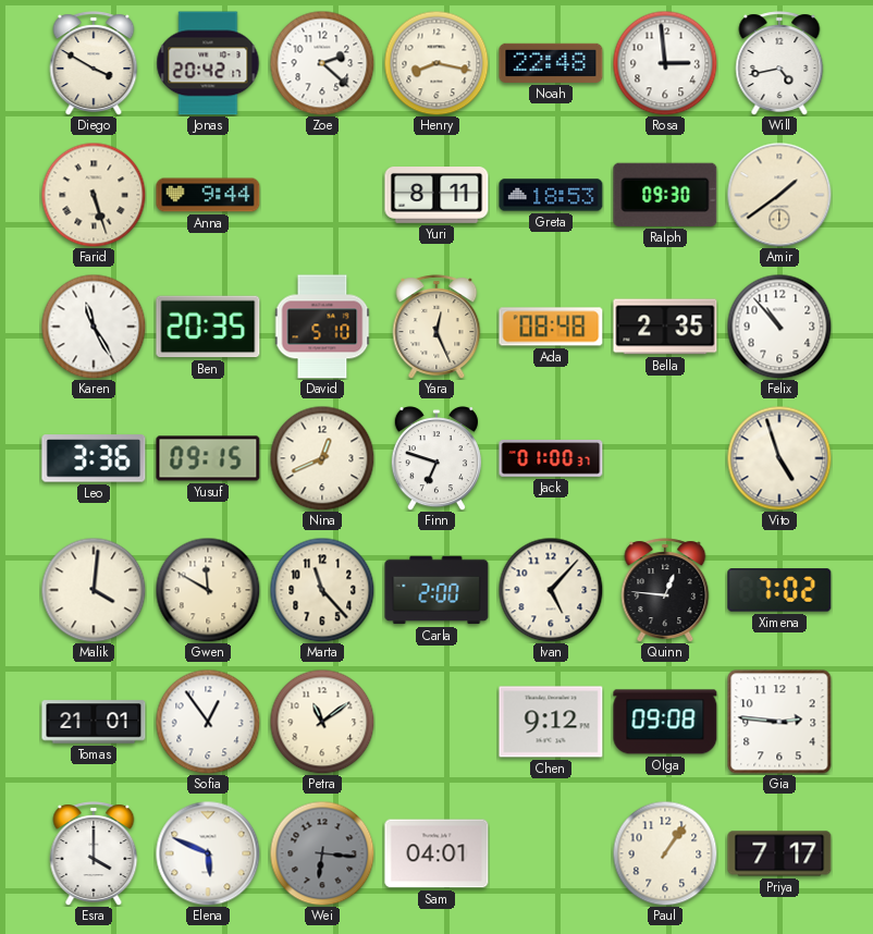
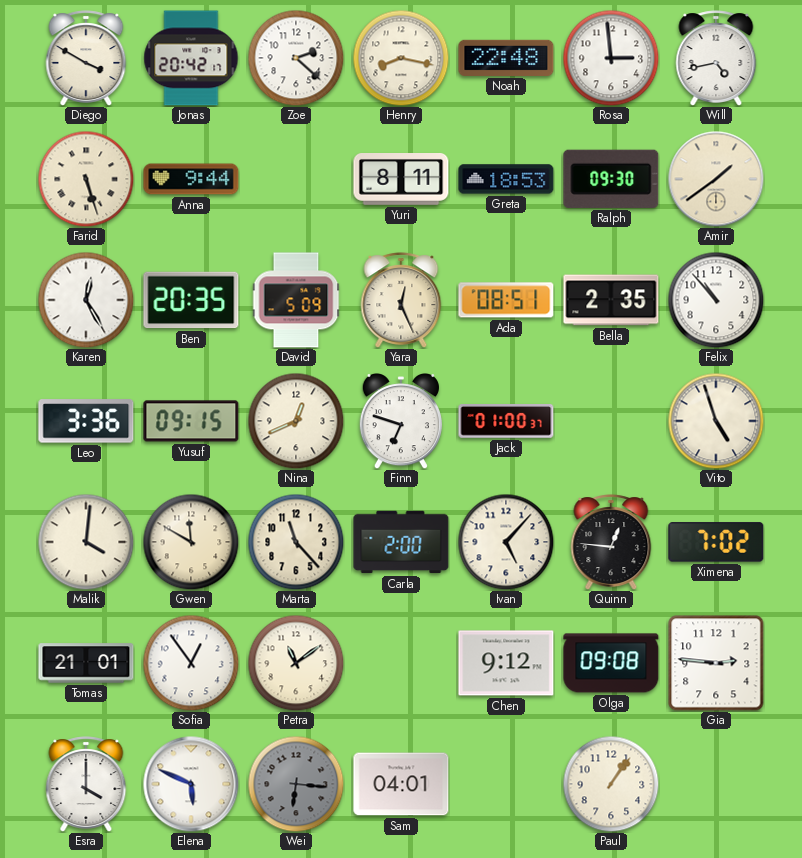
Karen: 11:25 -> 12:25 (86, 300)
David: 5:10 -> 5:09 (296, 300)
Ada: 08:48 -> 08:51 (506, 300)
Priya: 7:17 -> none (779, 853)
